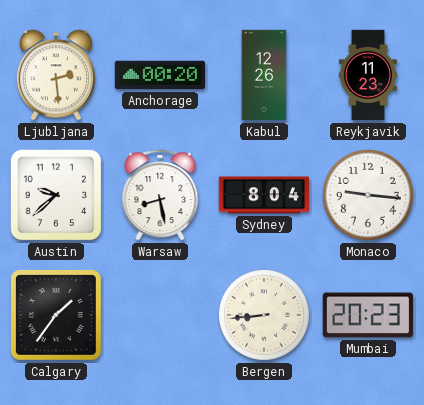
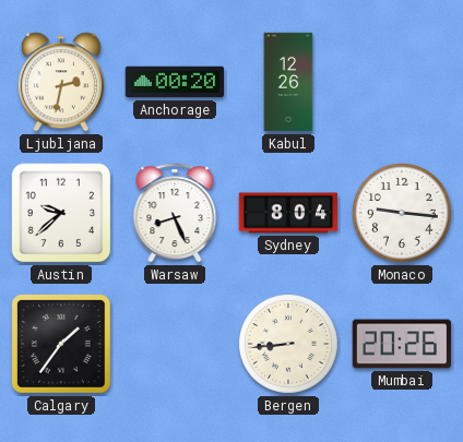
Ljubljana: 2:29 -> 2:32 (61, 82)
Reykjavik: 11:23 -> none (368, 75)
Warsaw: 8:28 -> 8:26 (175, 213)
Mumbai: 20:23 -> 20:26 (401, 344)
